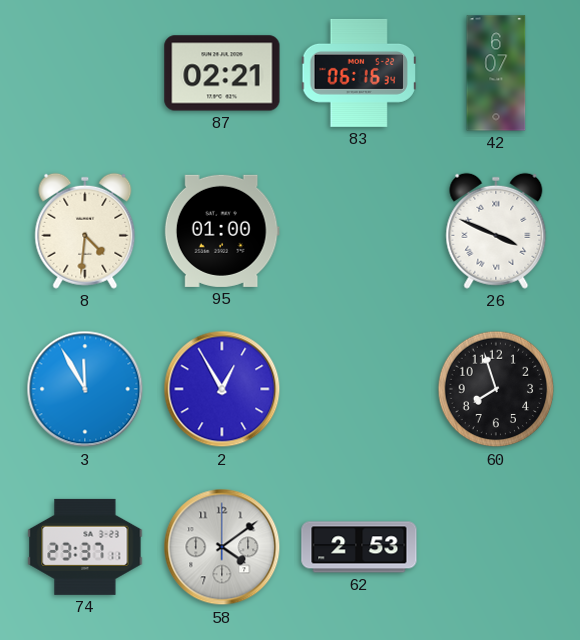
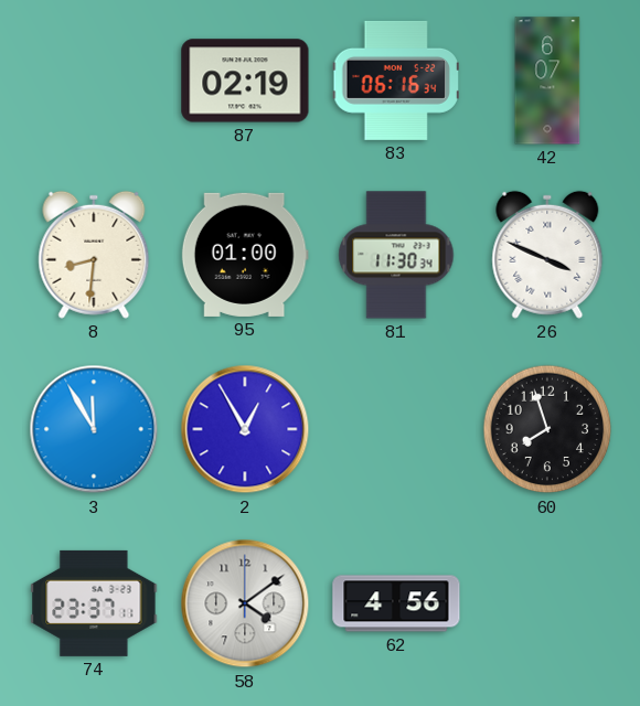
87: 02:21 -> 02:19 (245, 81)
8: 4:31 -> 8:31 (94, 255)
81: none -> 11:30 (396, 255)
62: 2:53 -> 4:56 (396, 603)
